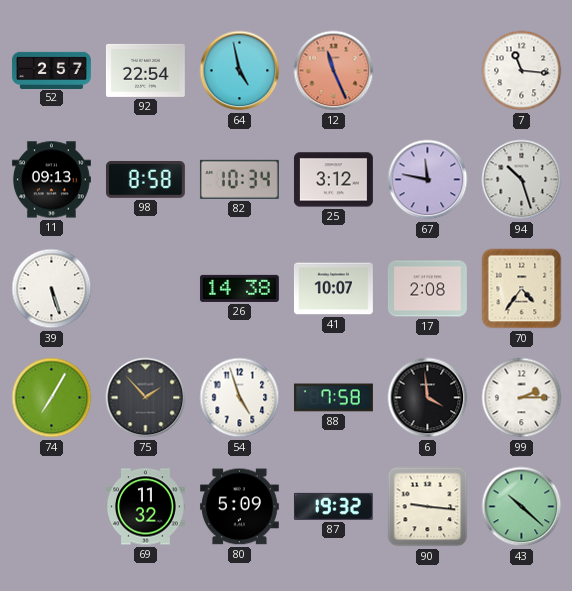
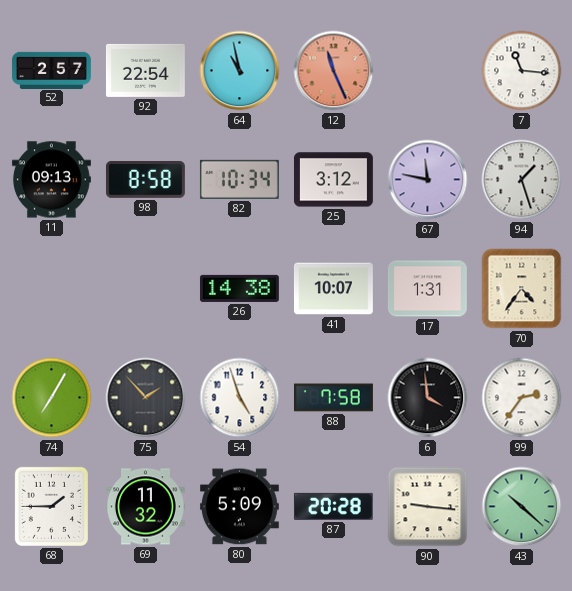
64: 4:58 -> 10:58 (240, 71)
94: 10:27 -> 1:27 (522, 180)
39: 5:27 -> none (52, 289)
17: 2:08 -> 1:31 (427, 289)
99: 2:15 -> 2:36 (522, 398)
68: none -> 1:45 (51, 506)
87: 19:32 -> 20:28 (333, 506)
